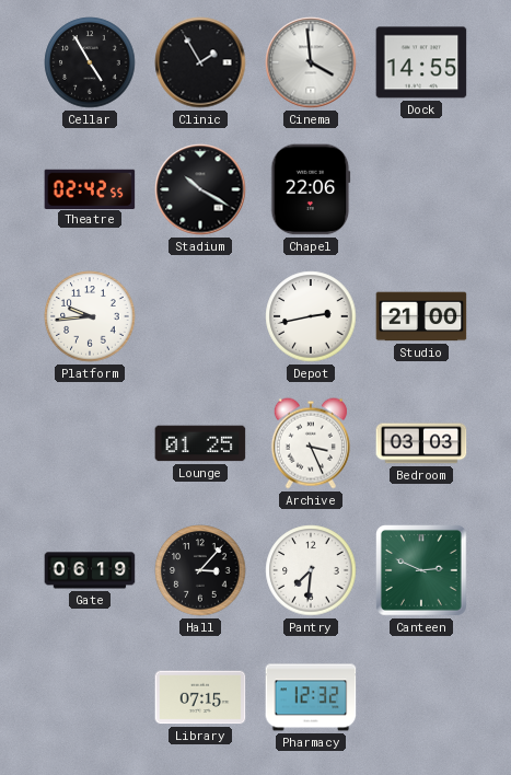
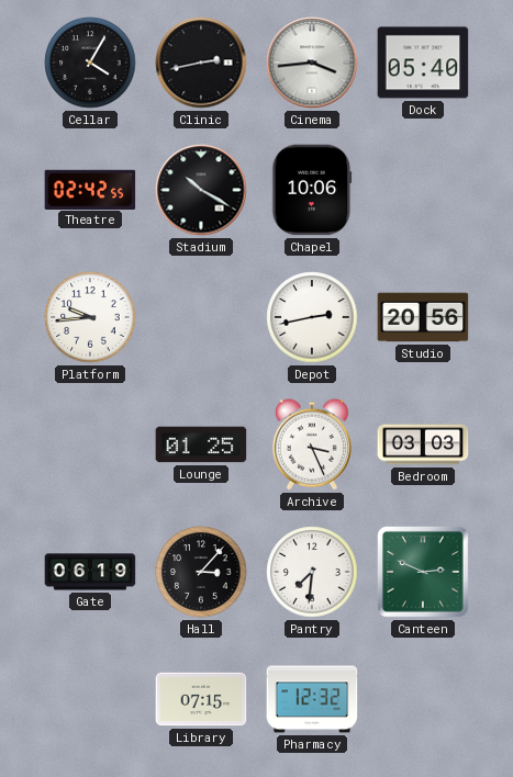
Cellar: 4:55 -> 4:05 (90, 63)
Clinic: 1:55 -> 2:43 (201, 63)
Cinema: 3:59 -> 3:44 (312, 63)
Dock: 14:55 -> 05:40 (423, 63)
Chapel: 22:06 -> 10:06 (312, 190)
Studio: 21:00 -> 20:56 (423, 317)
